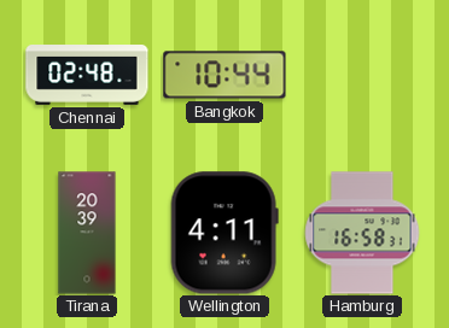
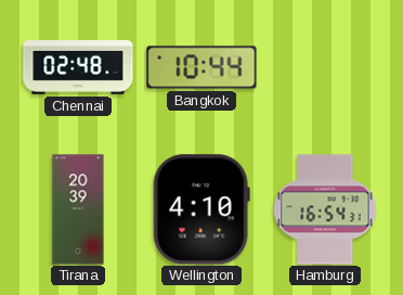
Wellington: 4:11 -> 4:10 (201, 209)
Hamburg: 16:58 -> 16:54 (325, 209)
